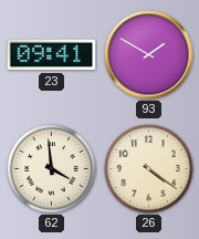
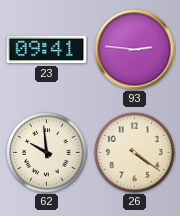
93: 1:50 -> 2:46 (135, 50)
62: 3:59 -> 9:59 (47, 153)
